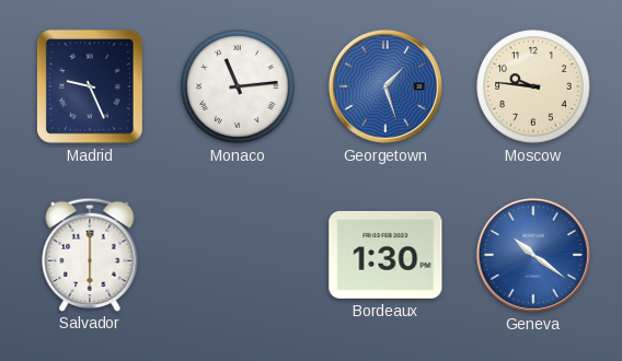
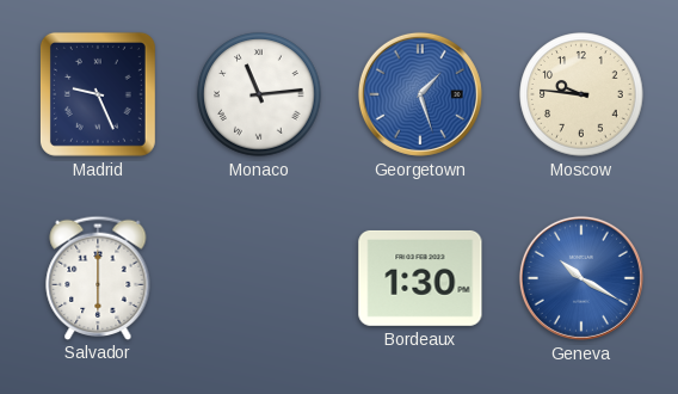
Geneva: 10:21 -> 10:20 (581, 278)
